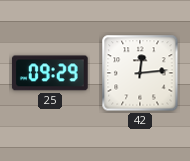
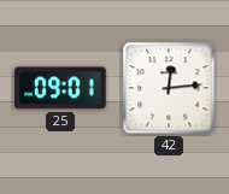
25: 09:29 -> 09:01 (61, 88)
